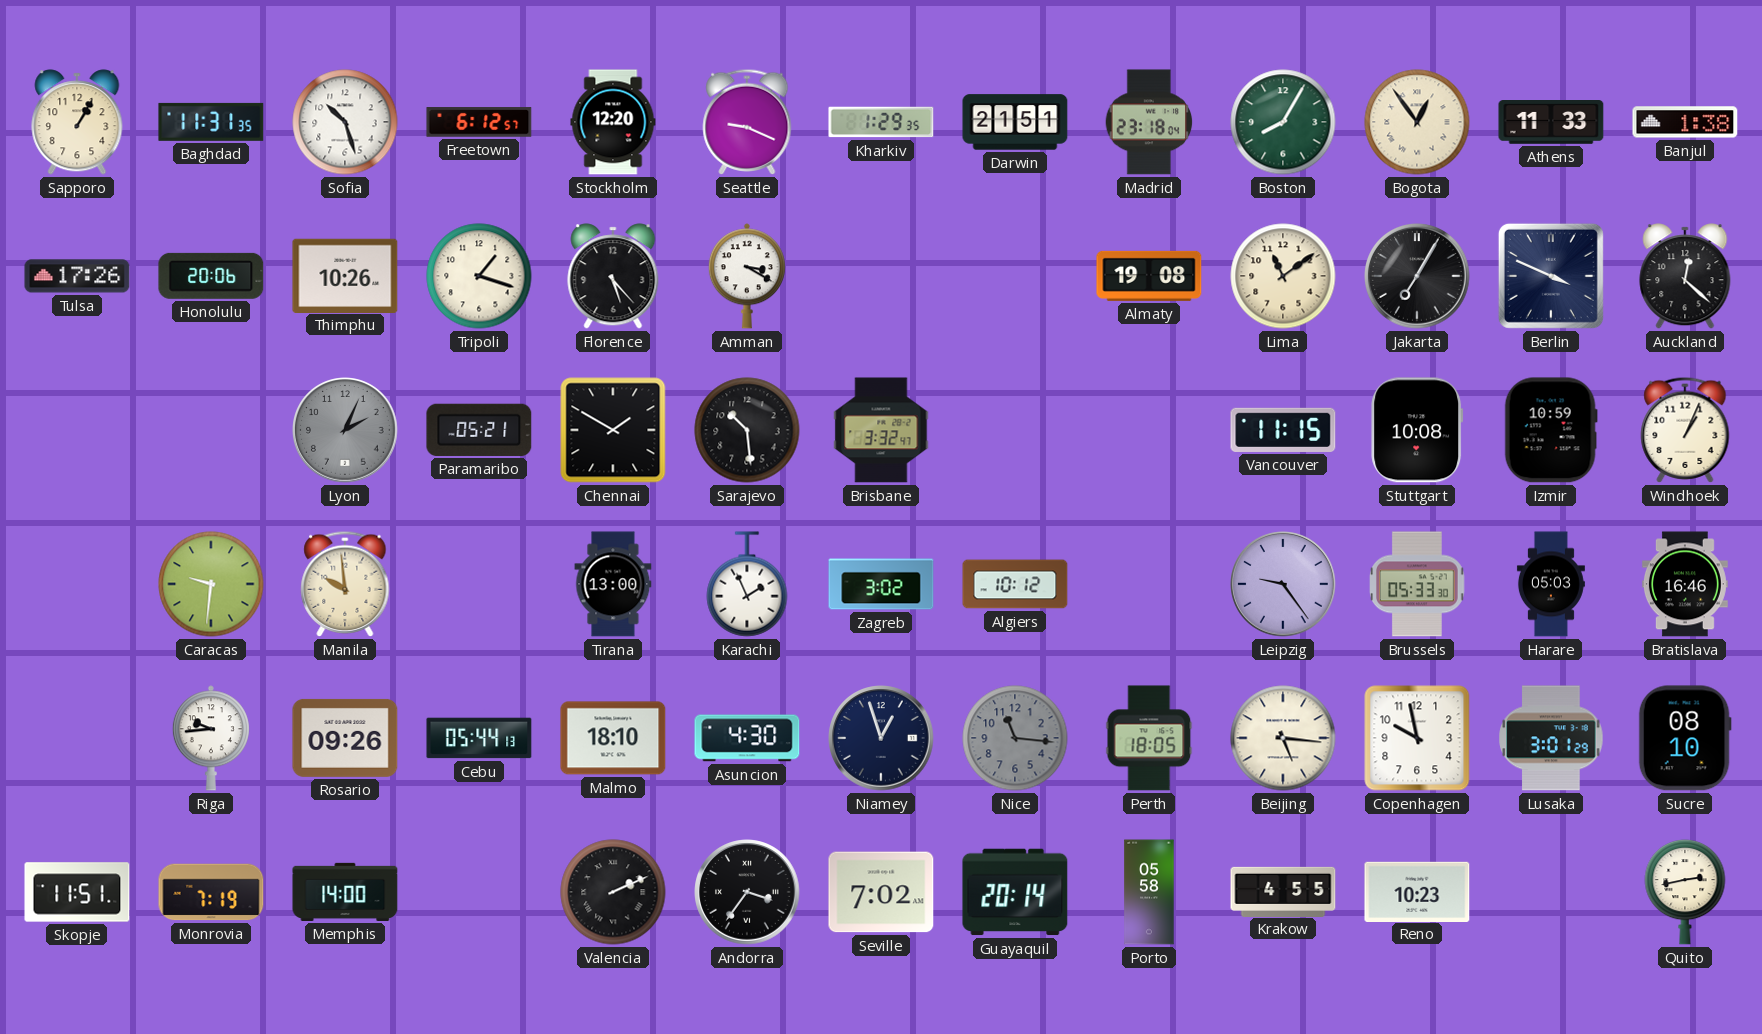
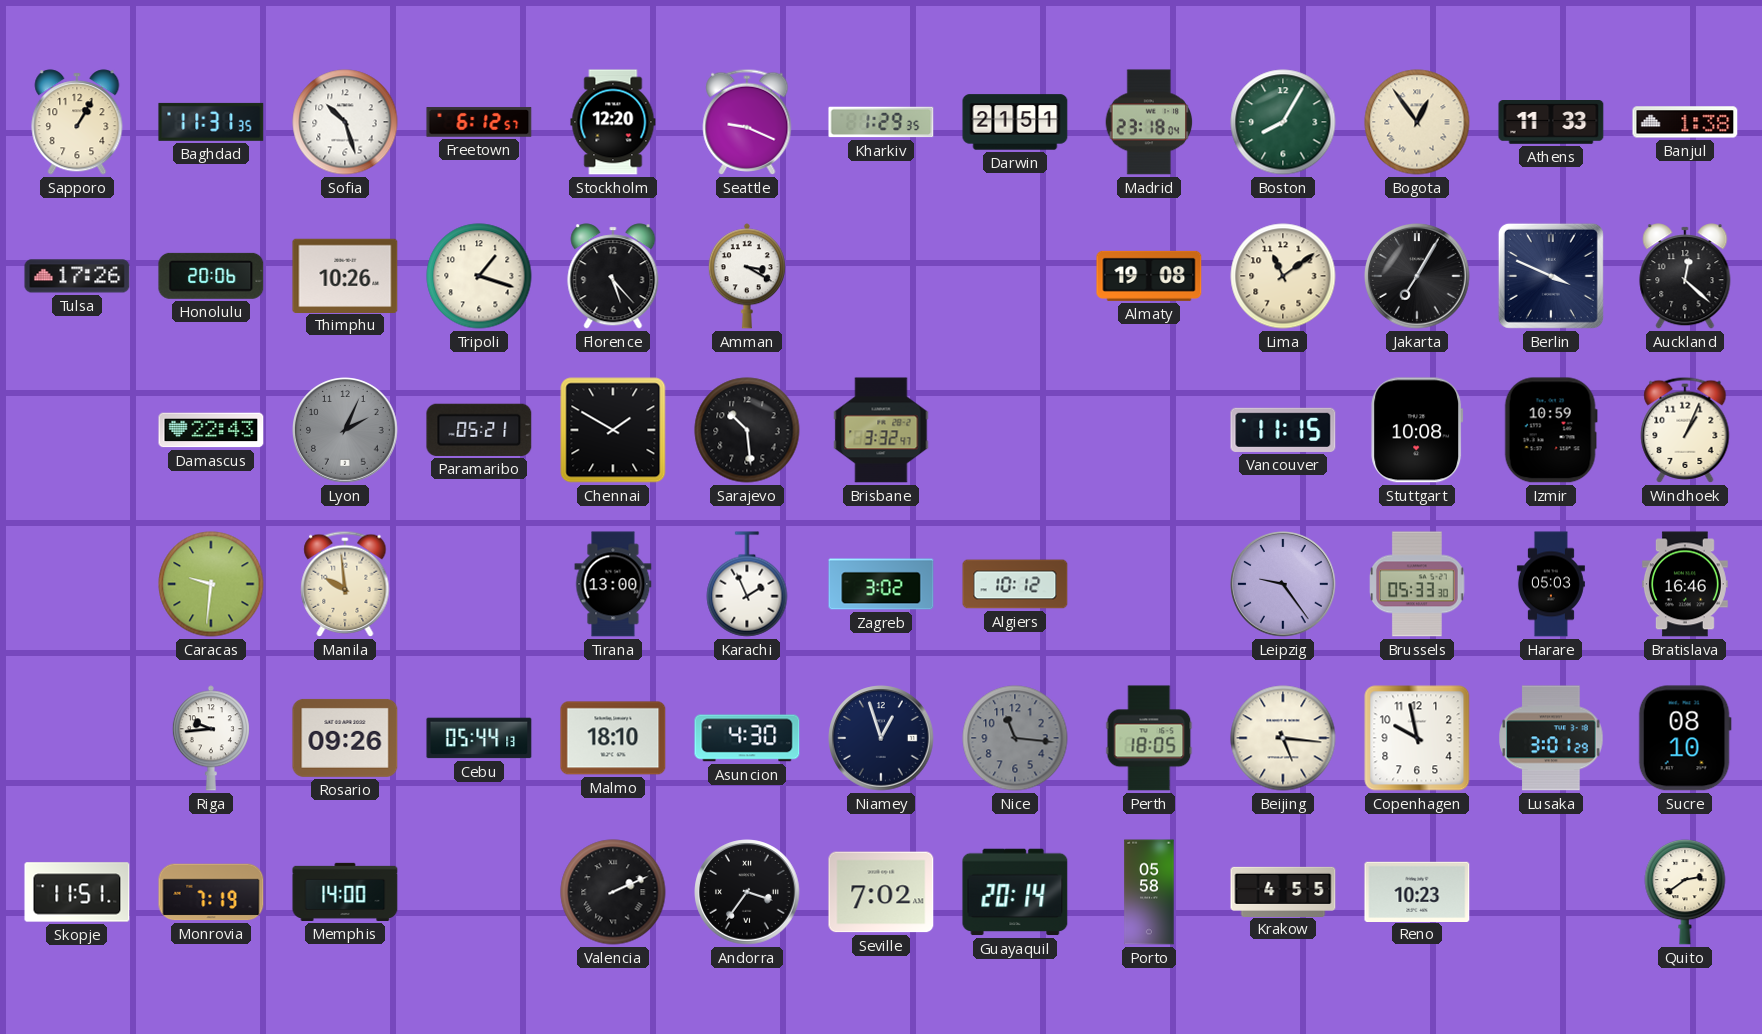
Damascus: none -> 22:43 (211, 430)
Quito: 2:43 -> 2:39 (1685, 892)
